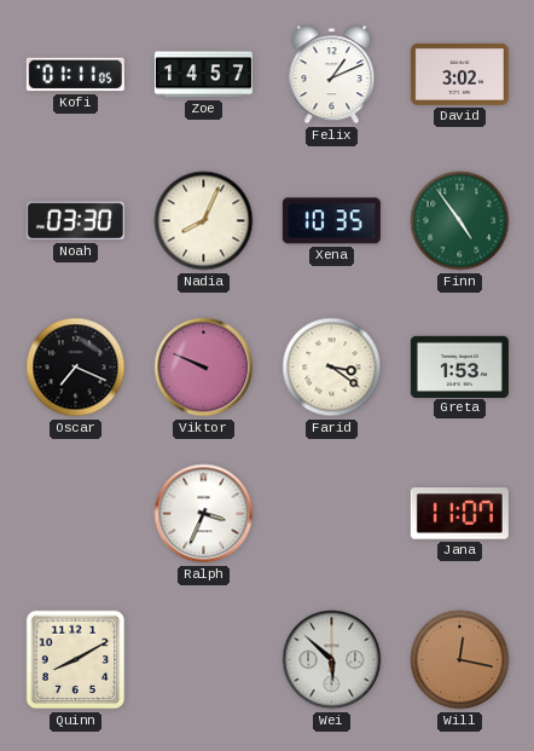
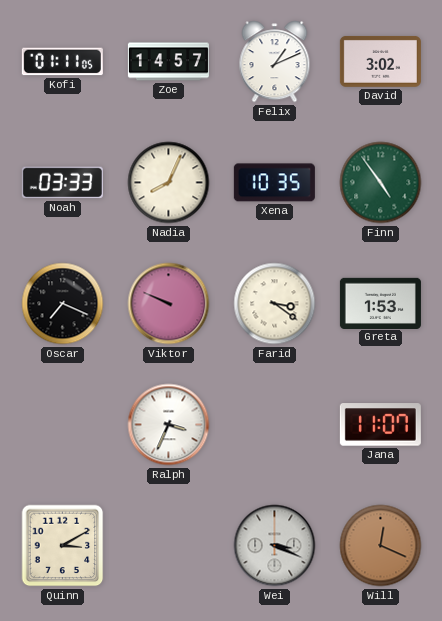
Noah: 03:30 -> 03:33 (62, 183)
Quinn: 8:10 -> 3:10 (63, 546)
Wei: 5:52 -> 3:19 (275, 546)
Will: 12:17 -> 12:19 (381, 546)
